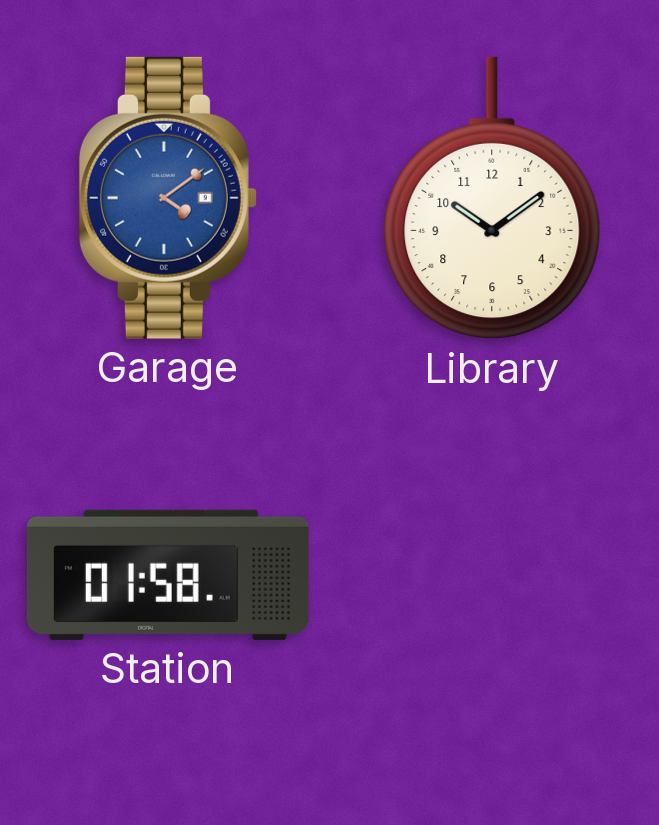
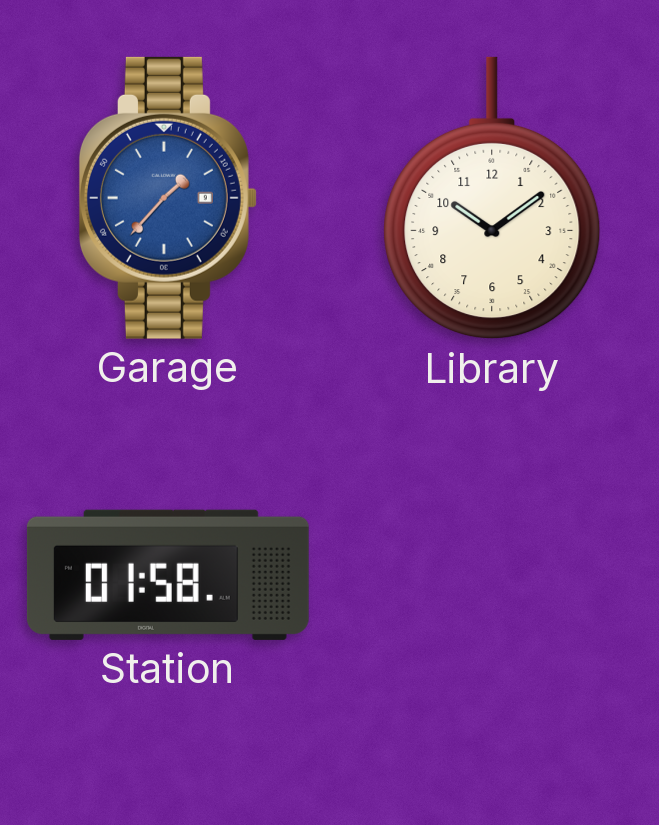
Garage: 4:09 -> 1:37 (168, 198)
